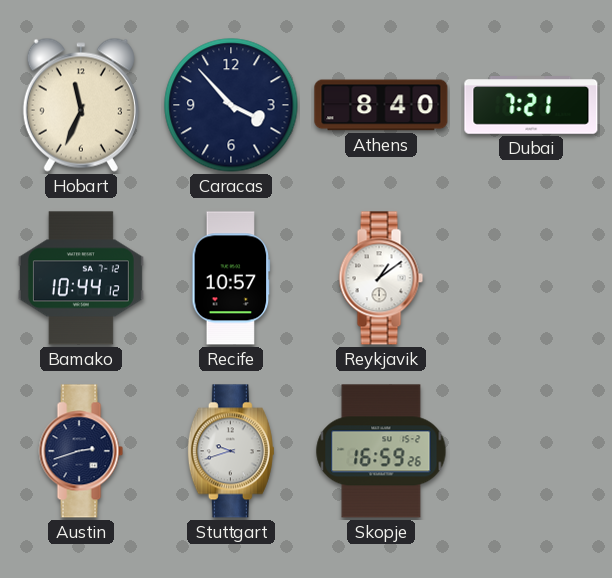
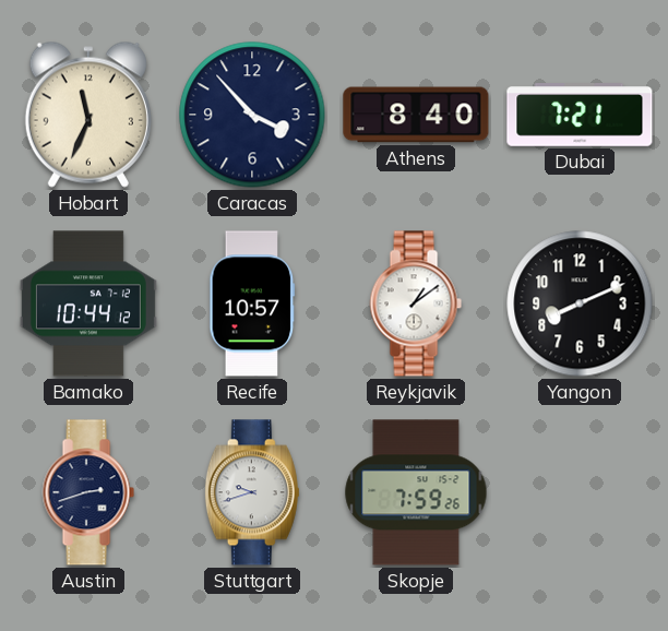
Yangon: none -> 8:11 (580, 303)
Skopje: 16:59 -> 7:59 (416, 492)
